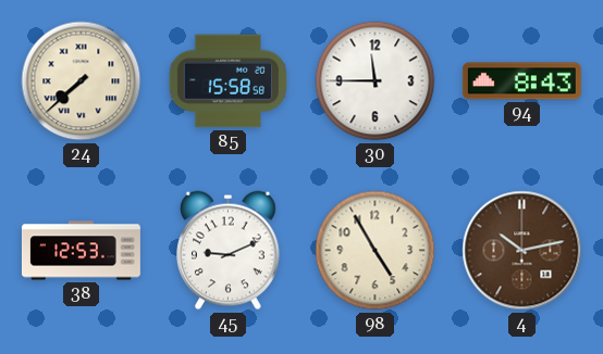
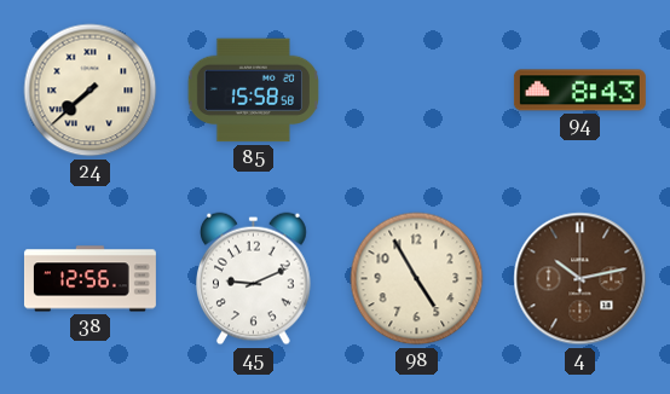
30: 11:45 -> none (376, 81)
38: 12:53 -> 12:56 (89, 279)
